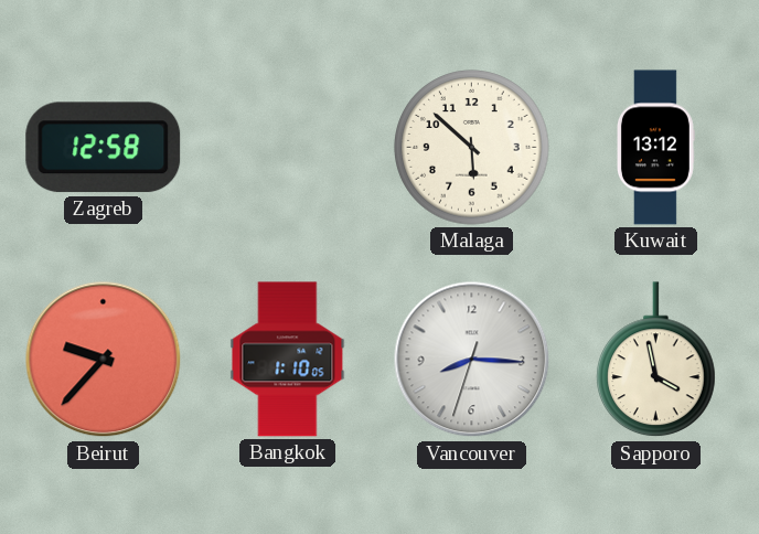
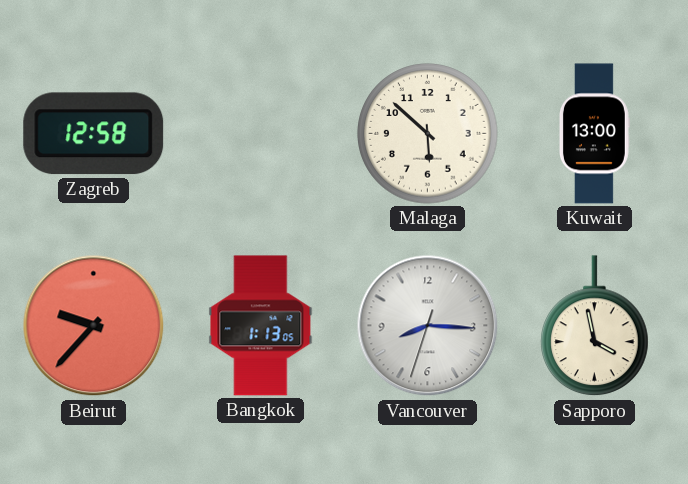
Kuwait: 13:12 -> 13:00 (595, 134)
Bangkok: 1:10 -> 1:13 (261, 326)
